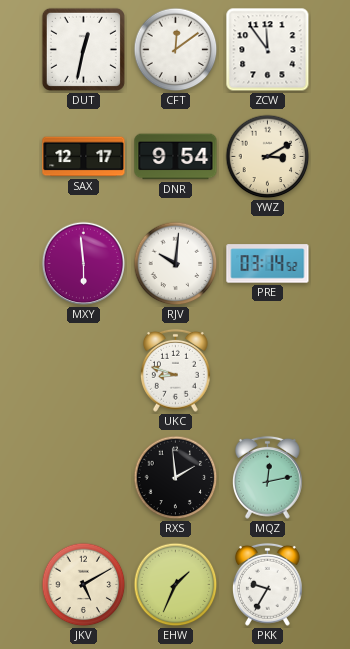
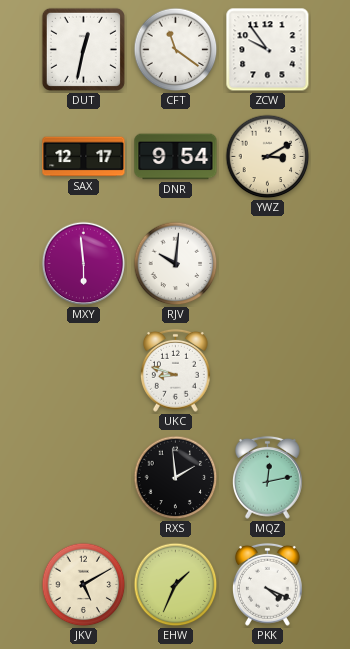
CFT: 12:09 -> 11:21 (176, 50)
ZCW: 11:54 -> 9:54 (268, 50)
PRE: 03:14 -> none (268, 264)
PKK: 9:35 -> 4:19 (267, 584)
